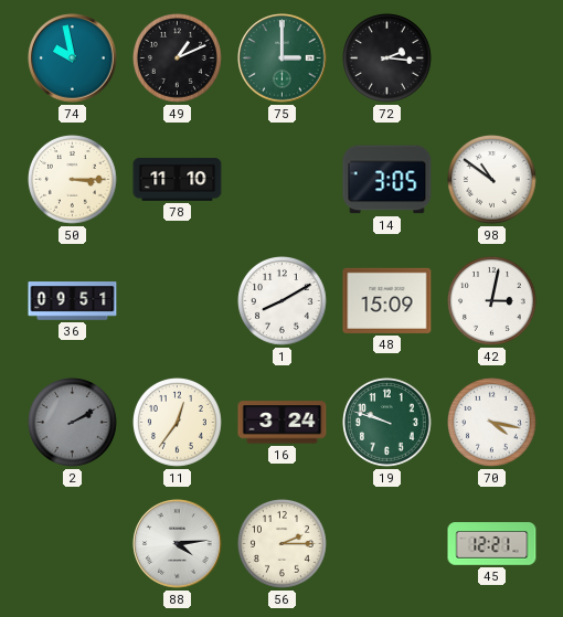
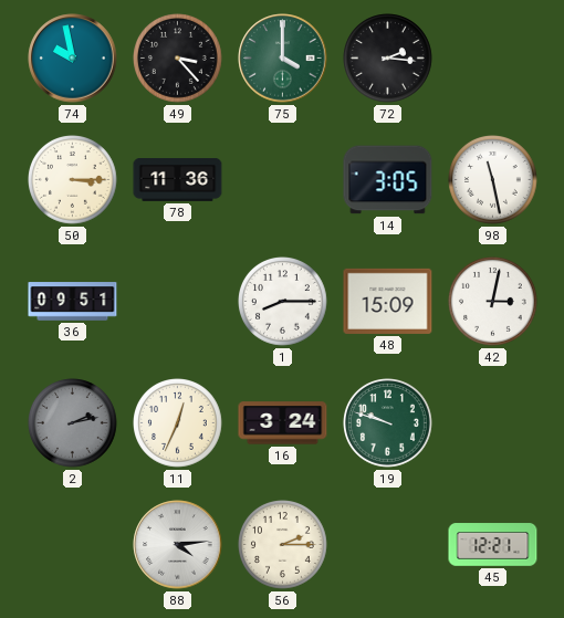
49: 1:11 -> 3:23 (178, 59)
75: 3:00 -> 4:00 (283, 59)
78: 11:10 -> 11:36 (178, 180)
98: 10:51 -> 11:28 (493, 180)
1: 8:10 -> 8:15 (283, 302)
2: 2:10 -> 2:13 (73, 423)
11: 12:36 -> 12:34 (178, 423)
70: 4:17 -> none (492, 423)
